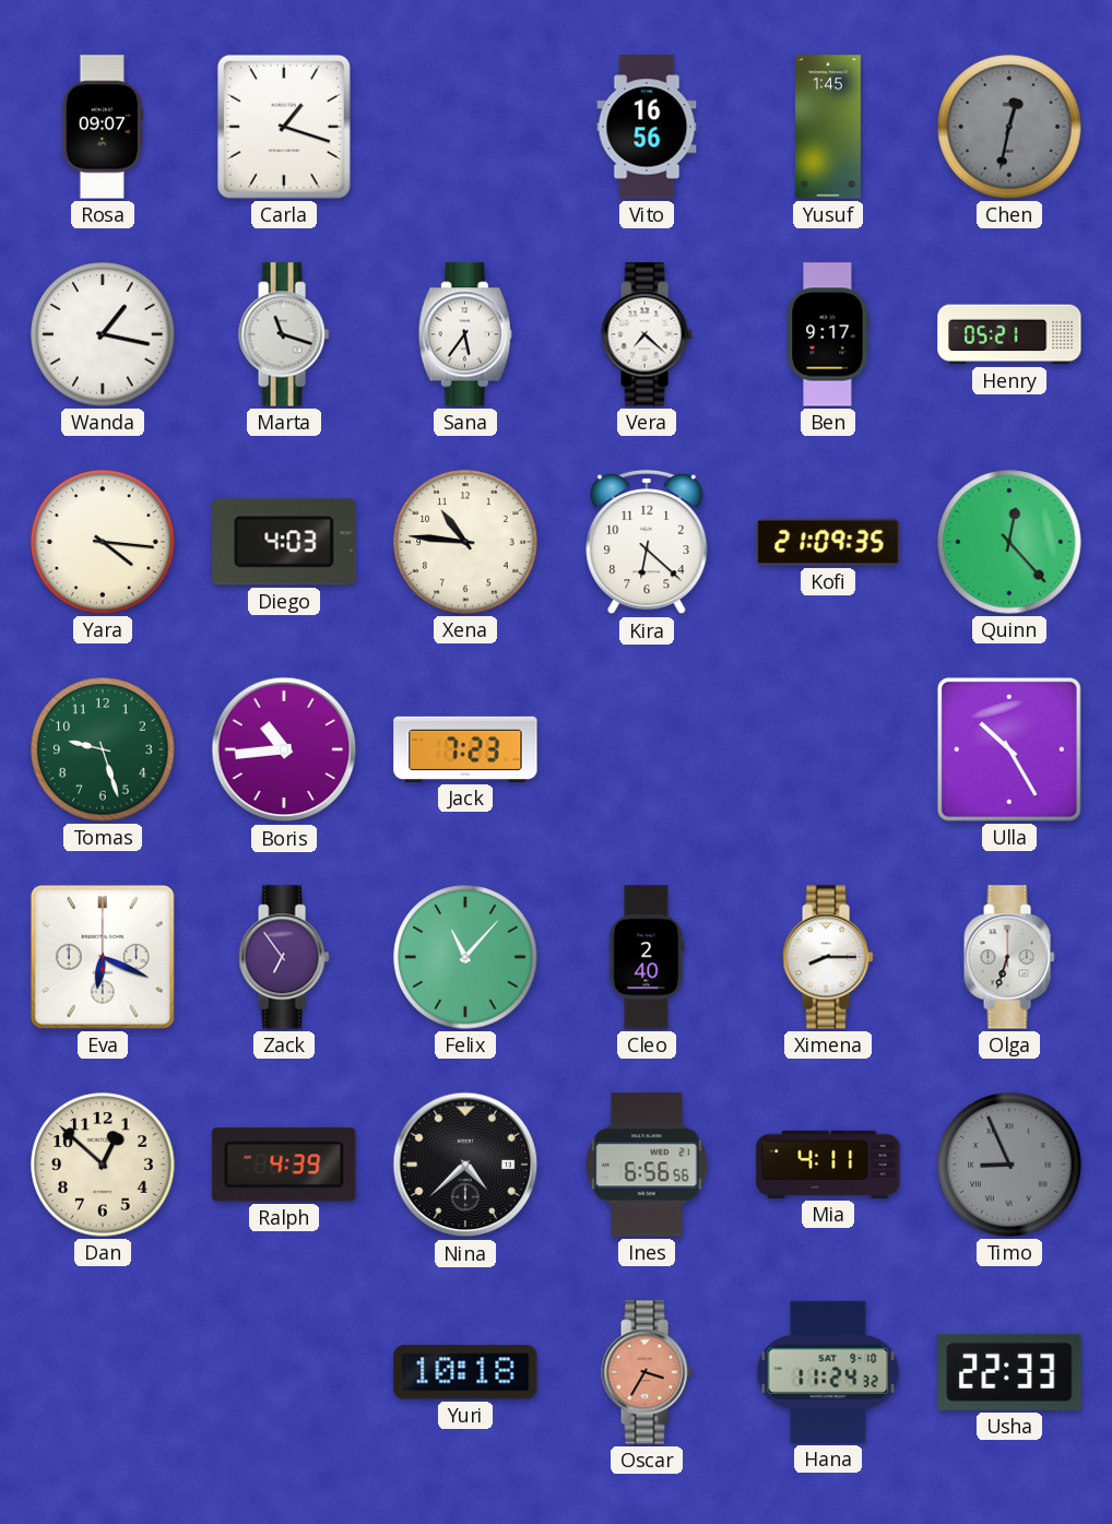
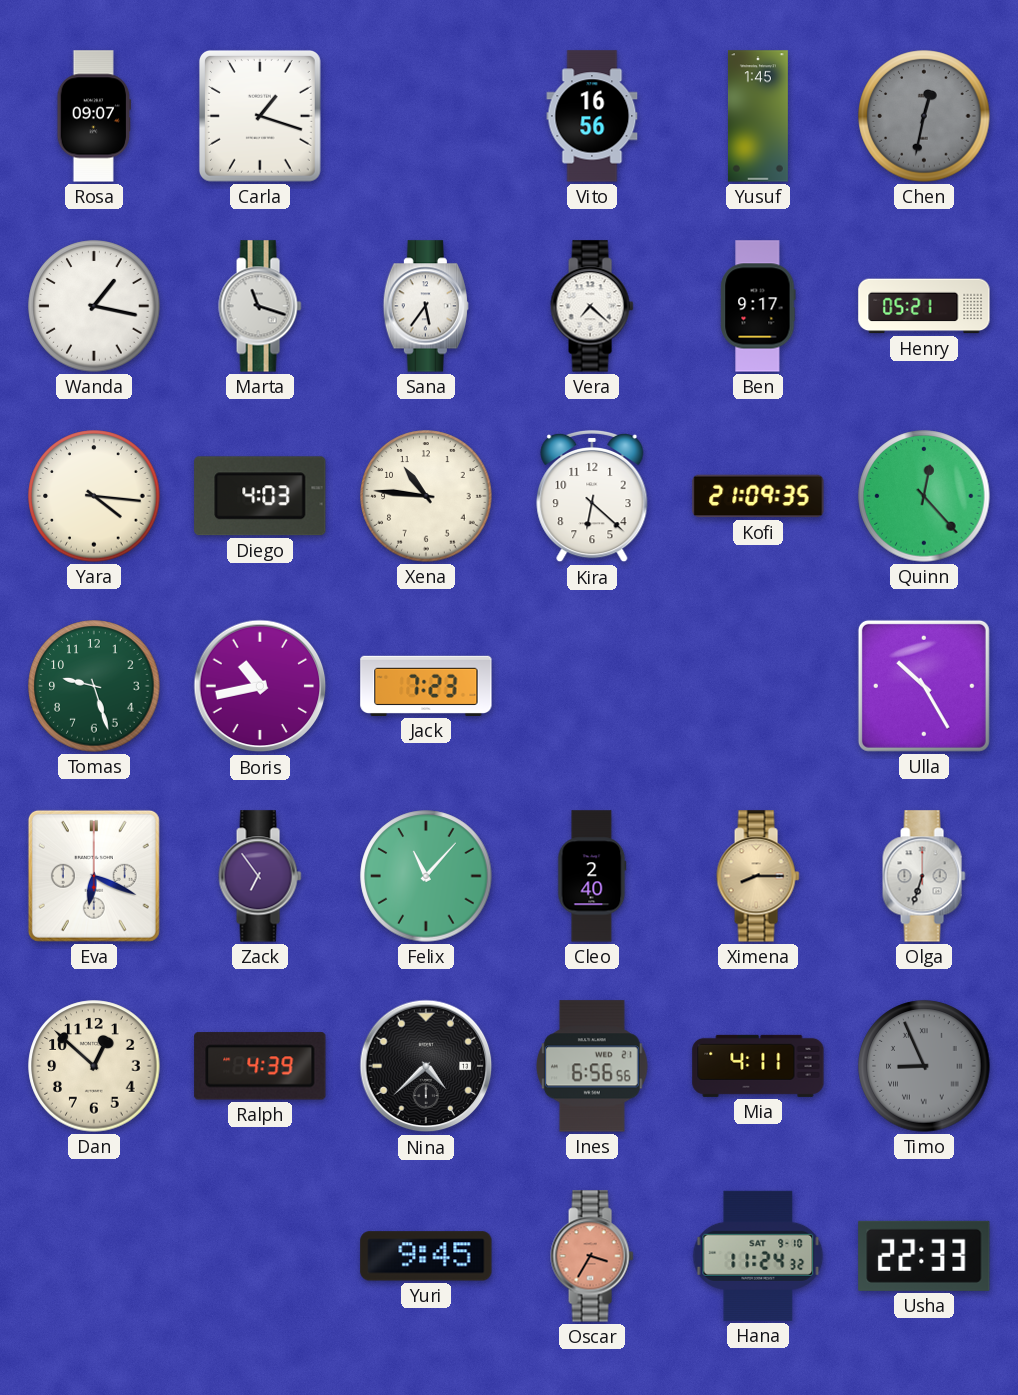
Boris: 10:44 -> 10:43 (260, 686)
Ximena dial: white -> champagne (758, 876)
Yuri: 10:18 -> 9:45 (426, 1256)
